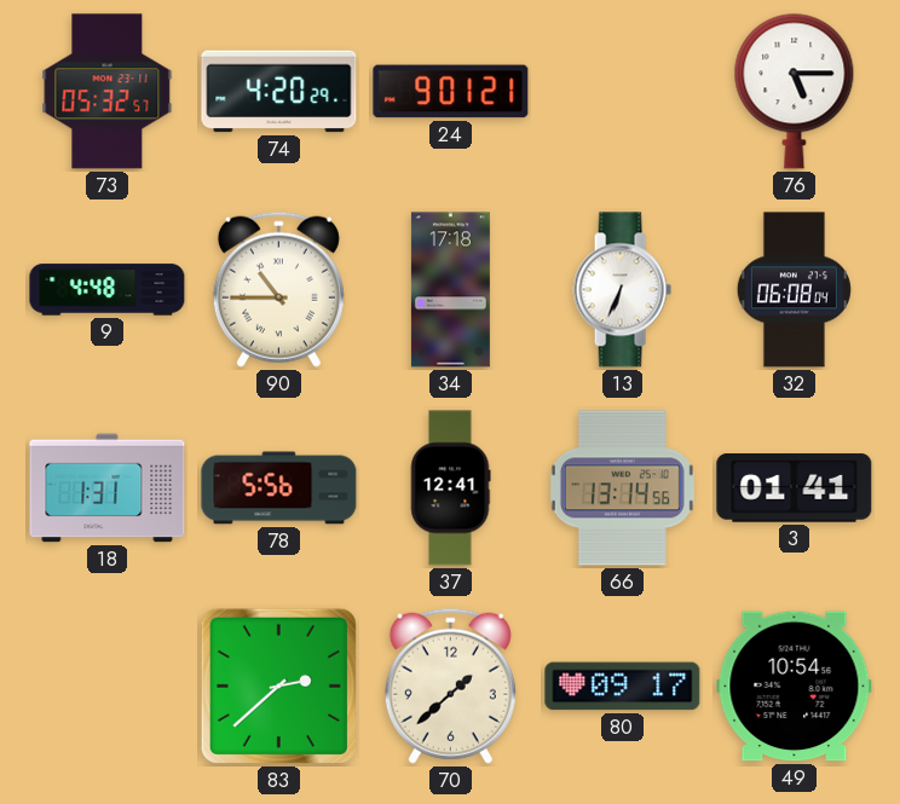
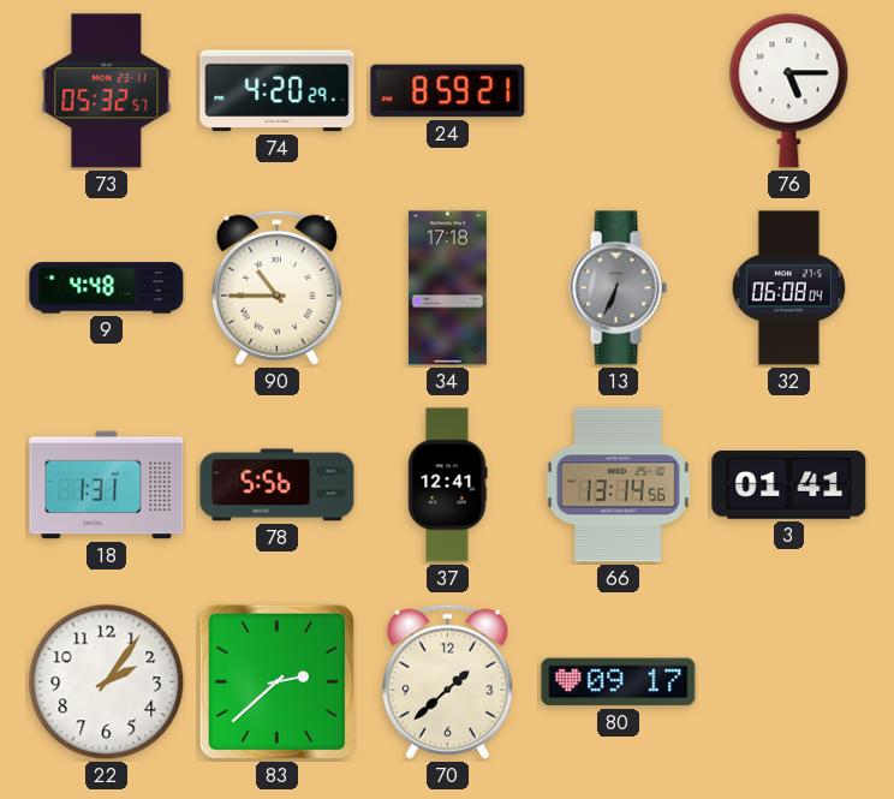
24: 9:01 -> 8:59 (448, 91)
13 dial: white -> grey (618, 288)
22: none -> 2:06 (107, 682)
49: 10:54 -> none (795, 687)
